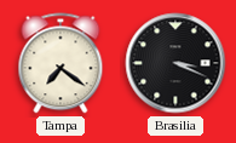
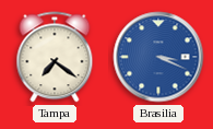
Brasilia dial: black -> blue (158, 57)
